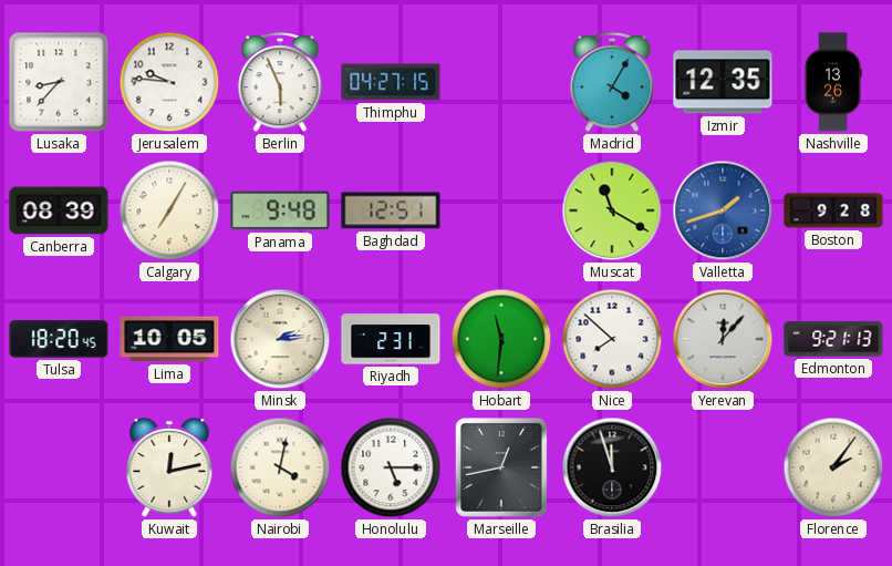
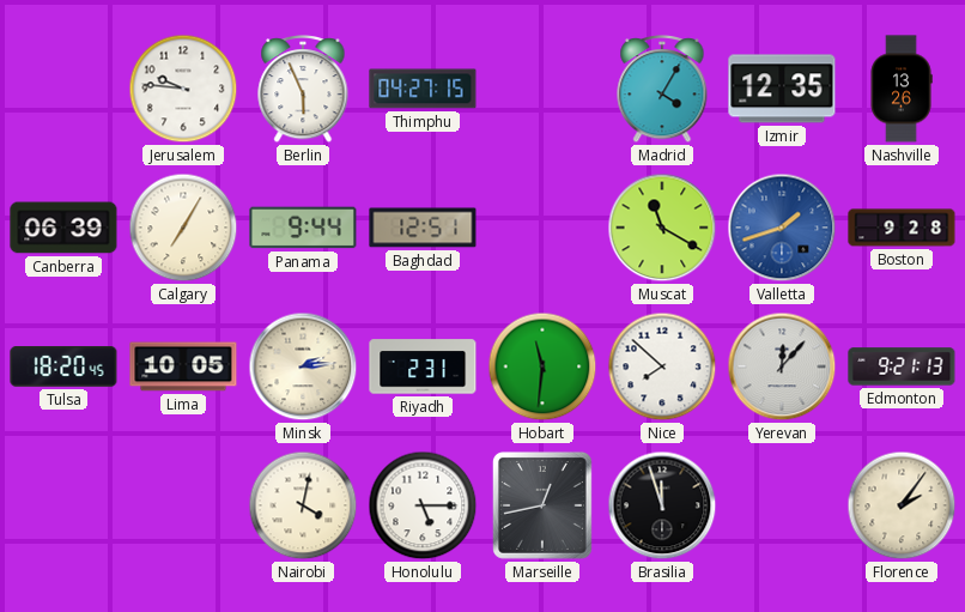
Lusaka: 8:37 -> none (59, 82)
Canberra: 08:39 -> 06:39 (63, 228)
Panama: 9:48 -> 9:44 (303, 228)
Kuwait: 12:13 -> none (169, 467)
